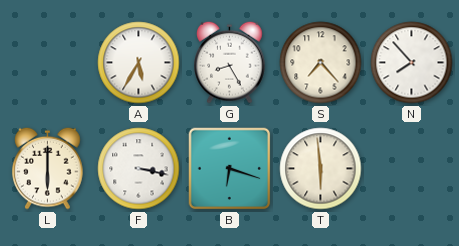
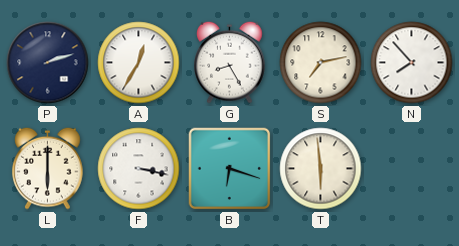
P: none -> 2:12 (48, 63)
A: 5:35 -> 12:35 (139, 63)
S: 7:23 -> 7:13 (321, 63)
